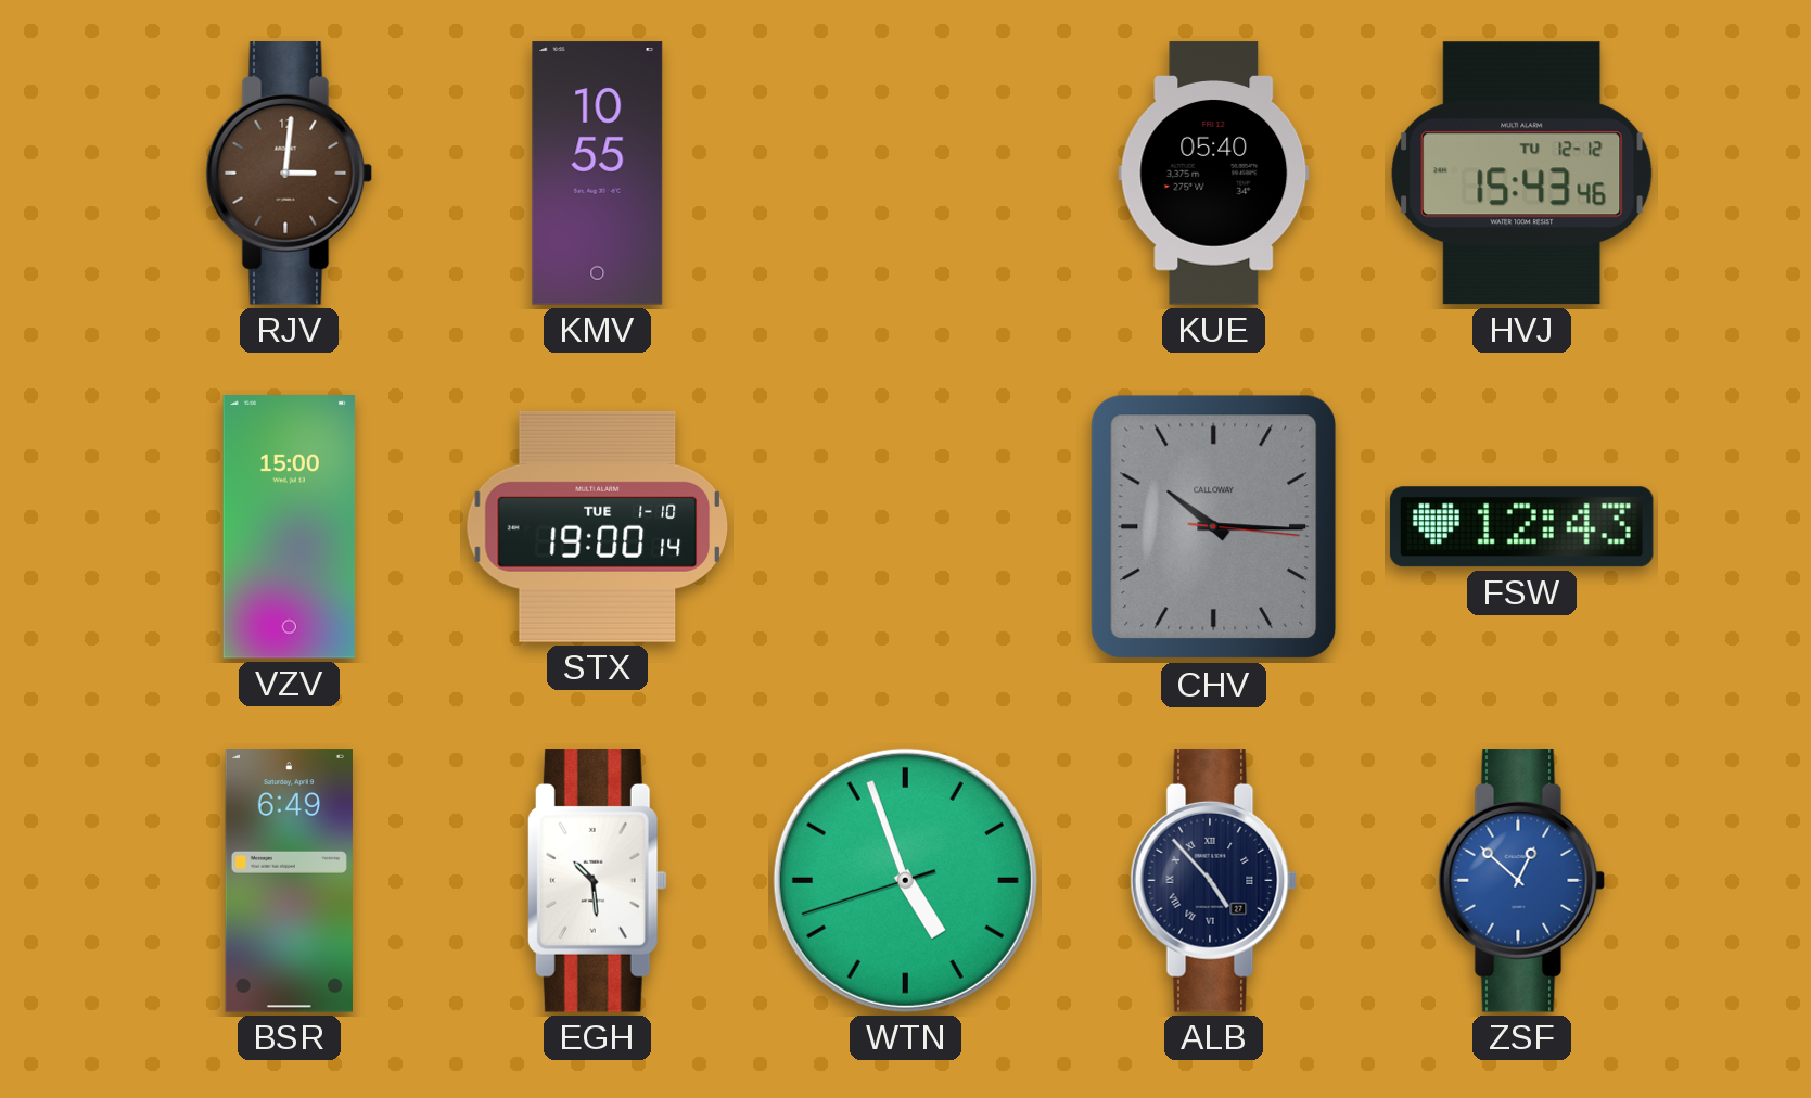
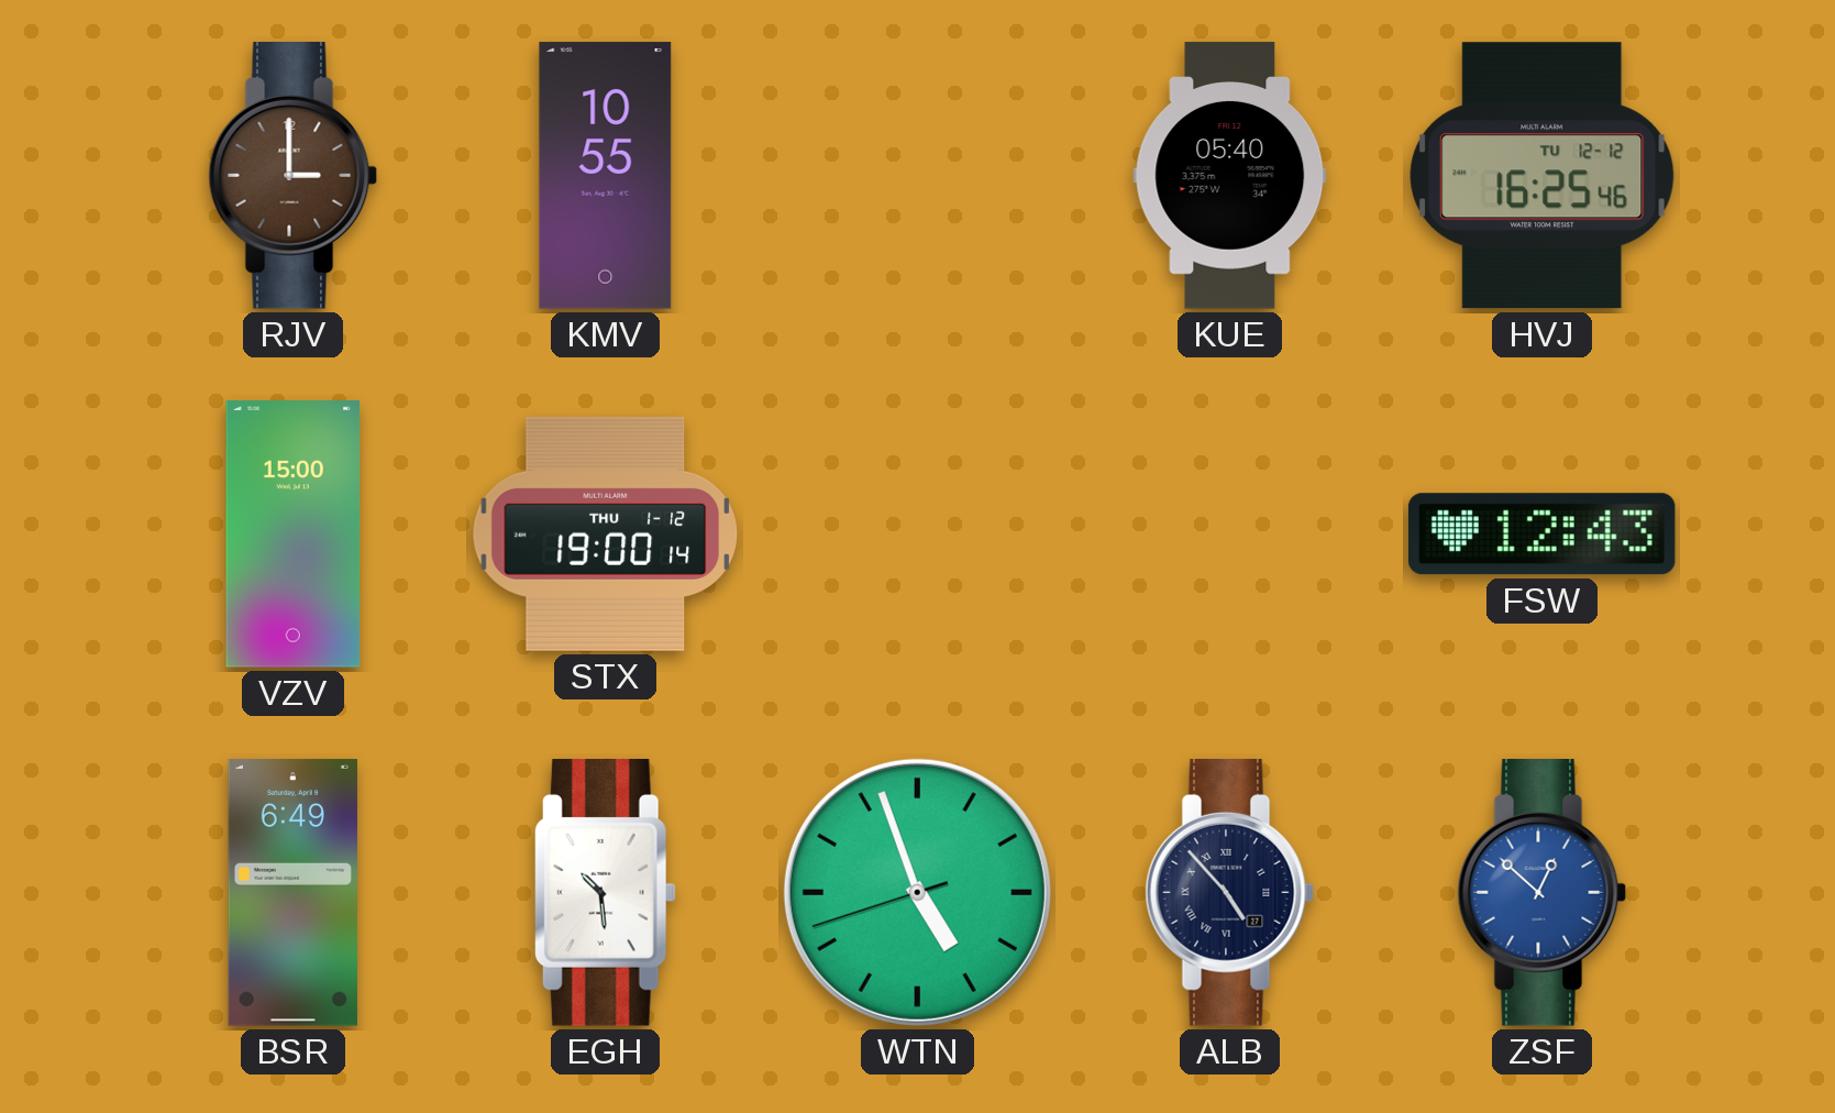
RJV: 3:01 -> 3:00 (294, 176)
HVJ: 15:43 -> 16:25 (1543, 176)
STX date: TUE 1-10 -> THU 1-12 (605, 533)
CHV: 10:15 -> none (1214, 527)
